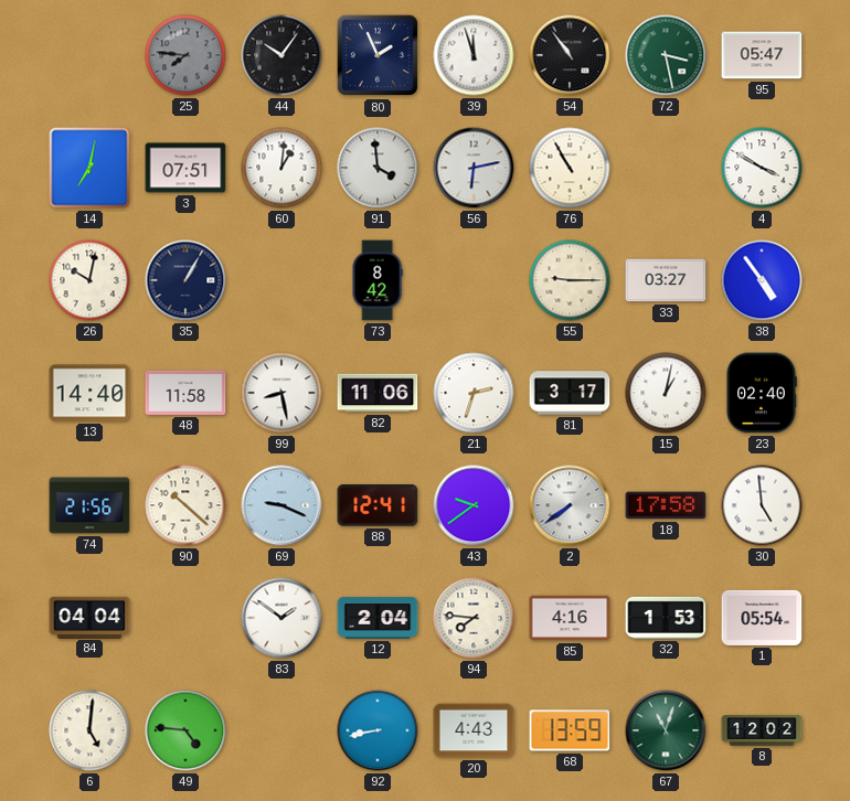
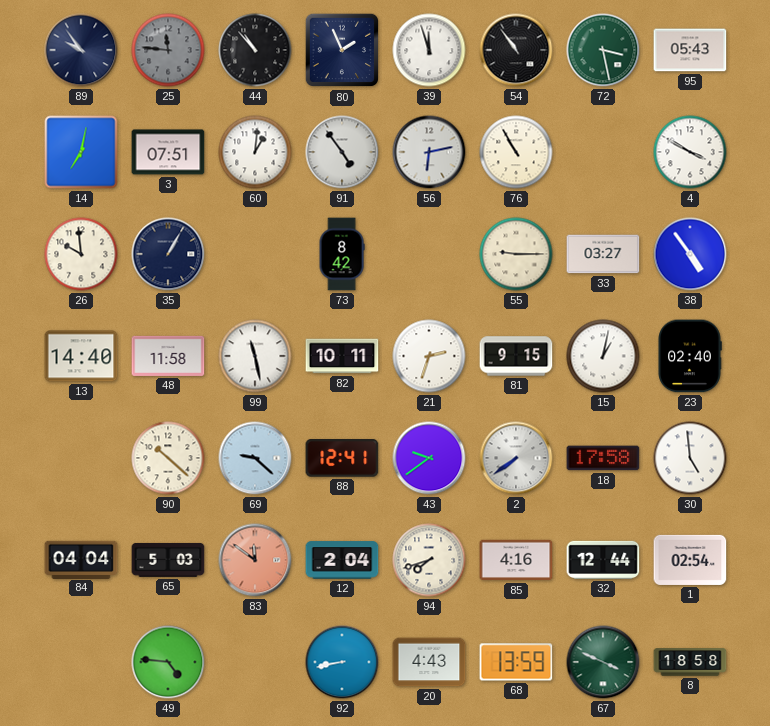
89: none -> 9:54 (81, 50)
25: 7:46 -> 11:46 (168, 50)
44: 10:06 -> 10:53 (255, 50)
95: 05:47 -> 05:43 (690, 50)
91: 3:59 -> 4:54 (342, 152)
26: 10:02 -> 9:59 (81, 254)
99: 8:28 -> 11:28 (255, 356)
82: 11:06 -> 10:11 (342, 356)
81: 3:17 -> 9:15 (516, 356)
74: 21:56 -> none (89, 505)
69: 9:19 -> 9:22 (255, 458)
65: none -> 5:03 (168, 560)
83: 1:51 -> 11:51 (255, 560)
83 dial: white -> salmon (255, 560)
94: 7:46 -> 7:42 (429, 560)
32: 1:53 -> 12:44 (603, 560)
1: 05:54 -> 02:54 (690, 560)
6: 5:01 -> none (89, 730)
67: 11:03 -> 3:49 (603, 662)
8: 12:02 -> 18:58 (690, 662)
